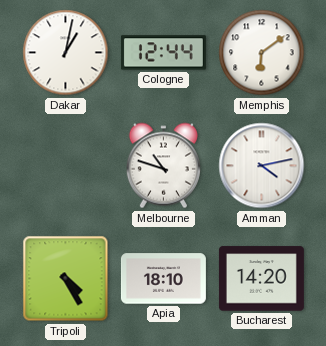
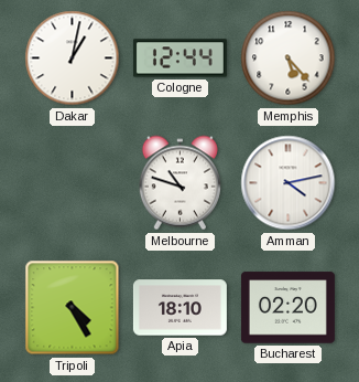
Memphis: 6:09 -> 5:23 (289, 59)
Bucharest: 14:20 -> 02:20 (287, 308)
